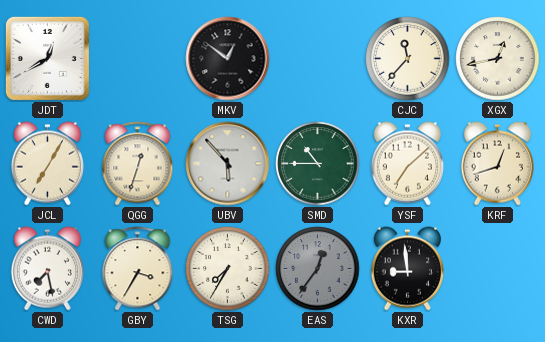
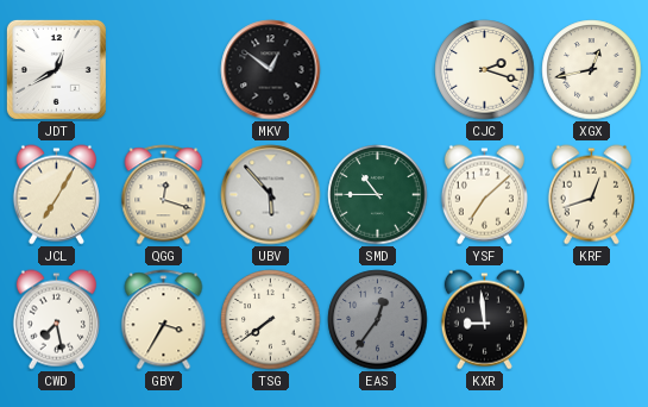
CJC: 11:37 -> 2:18 (485, 70)
QGG: 12:33 -> 12:18 (164, 195)
TSG: 7:35 -> 7:39 (271, 320)
